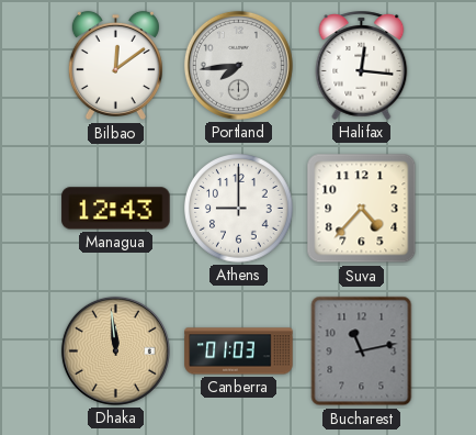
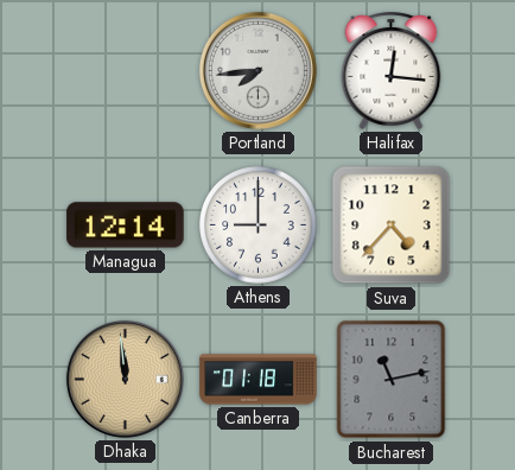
Bilbao: 12:09 -> none (115, 66)
Managua: 12:43 -> 12:14 (126, 226)
Canberra: 01:03 -> 01:18 (259, 380)
